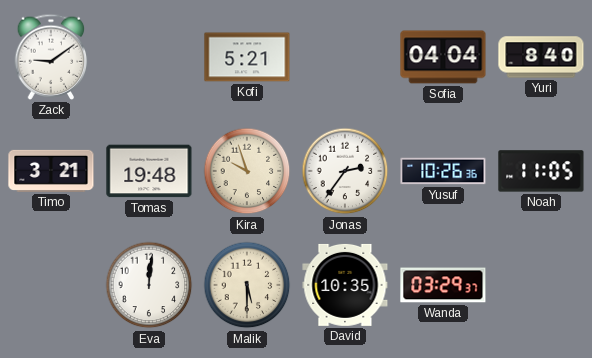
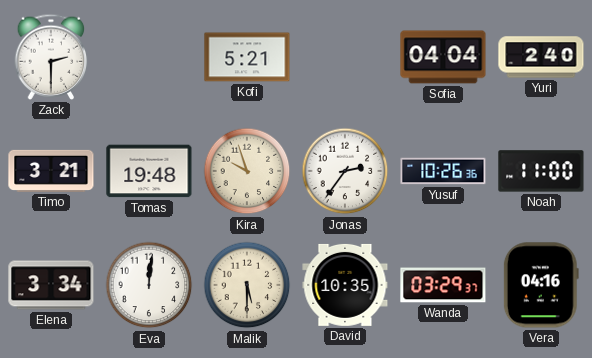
Zack: 9:09 -> 2:30 (51, 57)
Yuri: 8:40 -> 2:40 (541, 57)
Noah: 11:05 -> 11:00 (541, 171)
Elena: none -> 3:34 (51, 285)
Vera: none -> 04:16 (541, 285)
